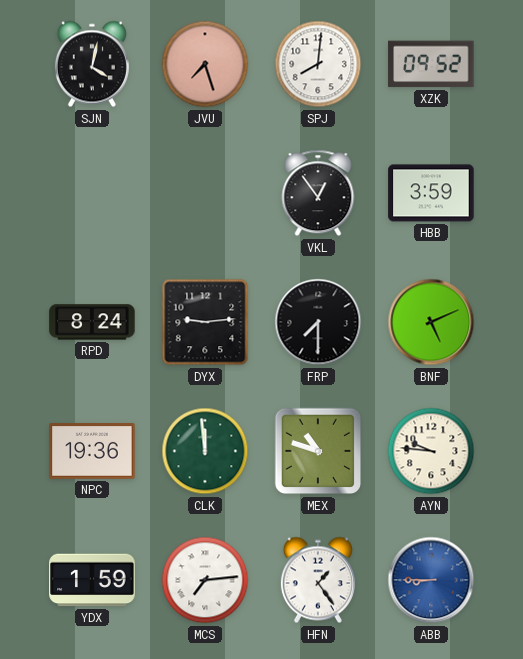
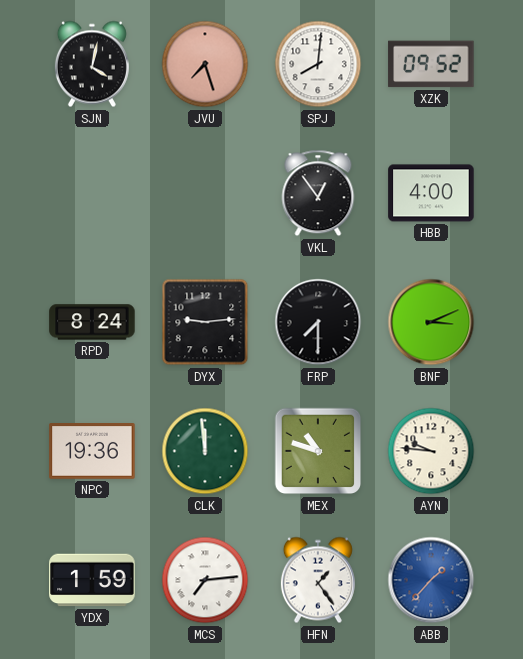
HBB: 3:59 -> 4:00 (431, 193)
BNF: 5:11 -> 3:11 (431, 322)
ABB: 8:45 -> 1:37 (431, 580)
